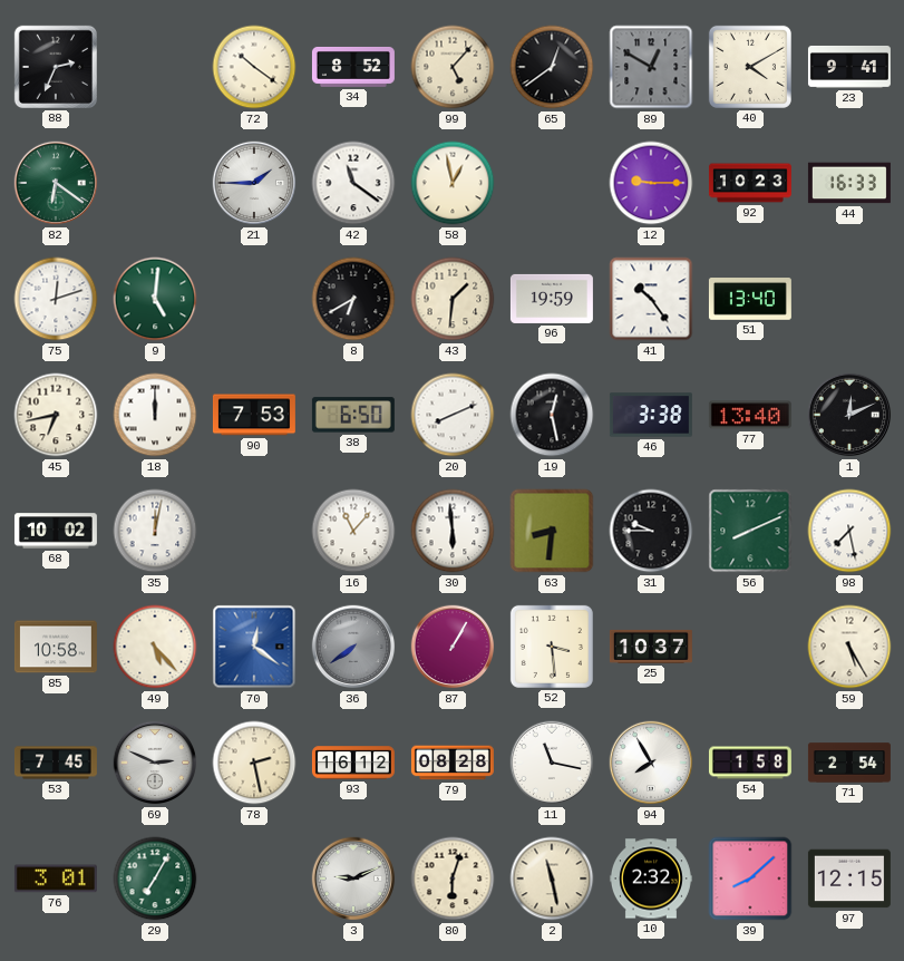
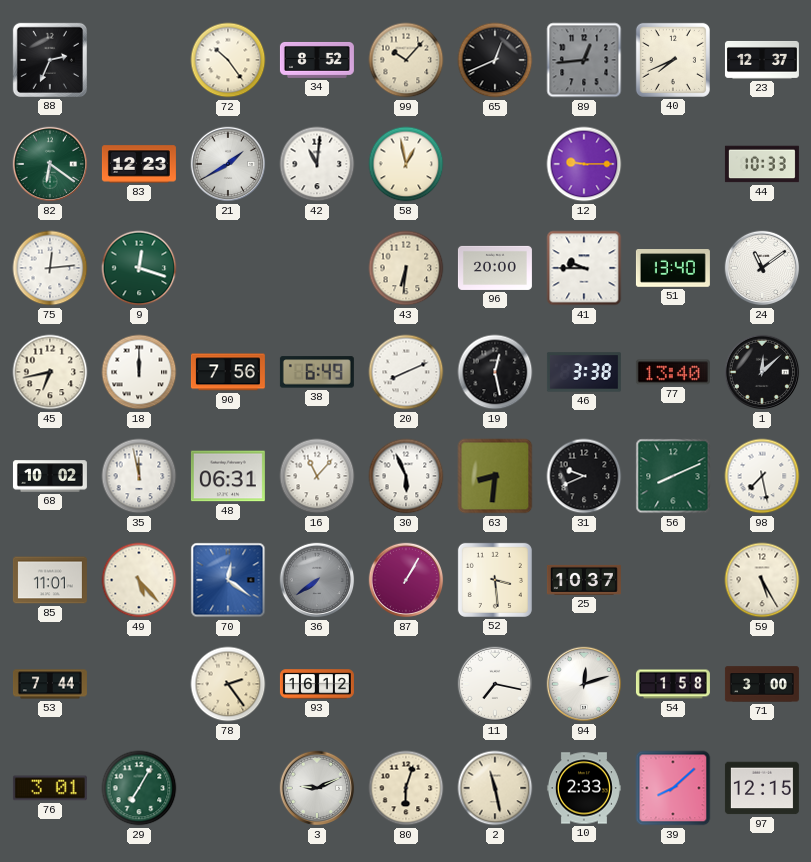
72: 10:21 -> 10:24 (228, 60)
99: 5:07 -> 10:07 (406, 60)
65: 12:39 -> 12:41 (495, 60)
89: 12:50 -> 12:44 (584, 60)
40: 4:10 -> 7:41 (673, 60)
23: 9:41 -> 12:37 (762, 60)
83: none -> 12:23 (139, 164)
21: 1:45 -> 1:40 (228, 164)
42: 11:21 -> 11:01 (317, 164)
92: 10:23 -> none (750, 183)
44: 16:33 -> 10:33 (762, 164)
75: 12:12 -> 12:14 (50, 268)
9: 5:01 -> 12:18 (139, 268)
8: 6:40 -> none (353, 299)
43: 1:31 -> 6:31 (406, 268)
96: 19:59 -> 20:00 (495, 268)
41: 10:24 -> 9:45 (584, 268)
24: none -> 11:09 (762, 268)
90: 7:53 -> 7:56 (228, 372)
38: 6:50 -> 6:49 (317, 372)
1: 12:11 -> 12:08 (762, 372)
35: 12:02 -> 11:58 (139, 476)
48: none -> 06:31 (228, 476)
30: 5:59 -> 5:56 (406, 476)
31: 9:45 -> 9:41 (584, 476)
85: 10:58 -> 11:01 (50, 580)
53: 7:45 -> 7:44 (50, 684)
69: 2:49 -> none (155, 763)
78: 2:28 -> 2:24 (228, 684)
79: 08:28 -> none (453, 763)
11: 11:17 -> 7:17 (495, 684)
94: 7:55 -> 12:12 (584, 684)
71: 2:54 -> 3:00 (762, 684)
10: 2:32 -> 2:33 (584, 788)
